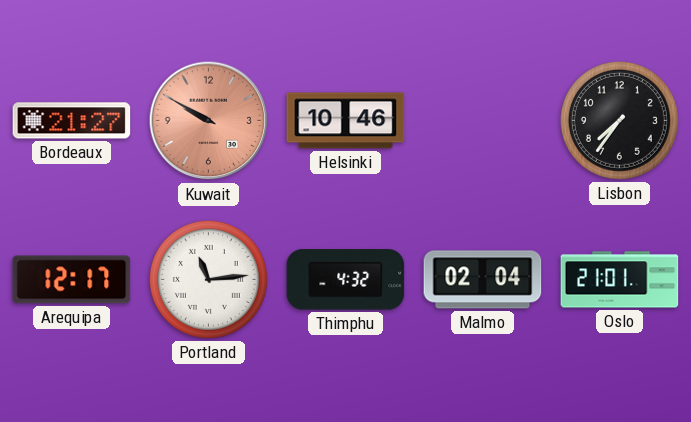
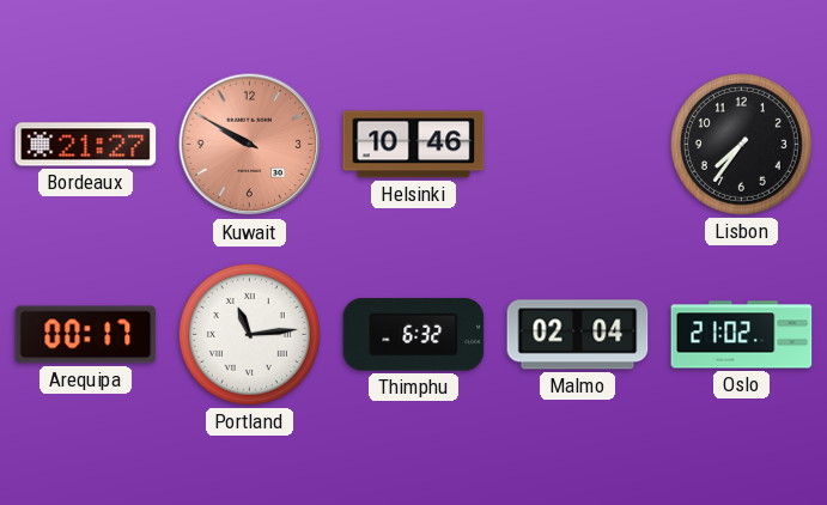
Arequipa: 12:17 -> 00:17 (86, 335)
Thimphu: 4:32 -> 6:32 (414, 335)
Oslo: 21:01 -> 21:02 (742, 335)
